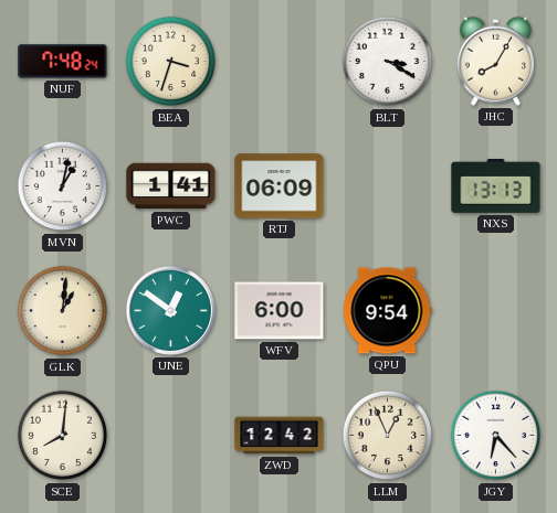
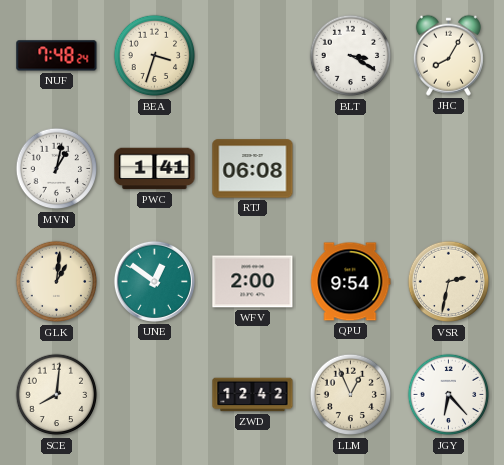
RTJ: 06:09 -> 06:08 (253, 169)
NXS: 13:13 -> none (496, 186)
WFV: 6:00 -> 2:00 (253, 282)
VSR: none -> 2:32 (449, 282)
